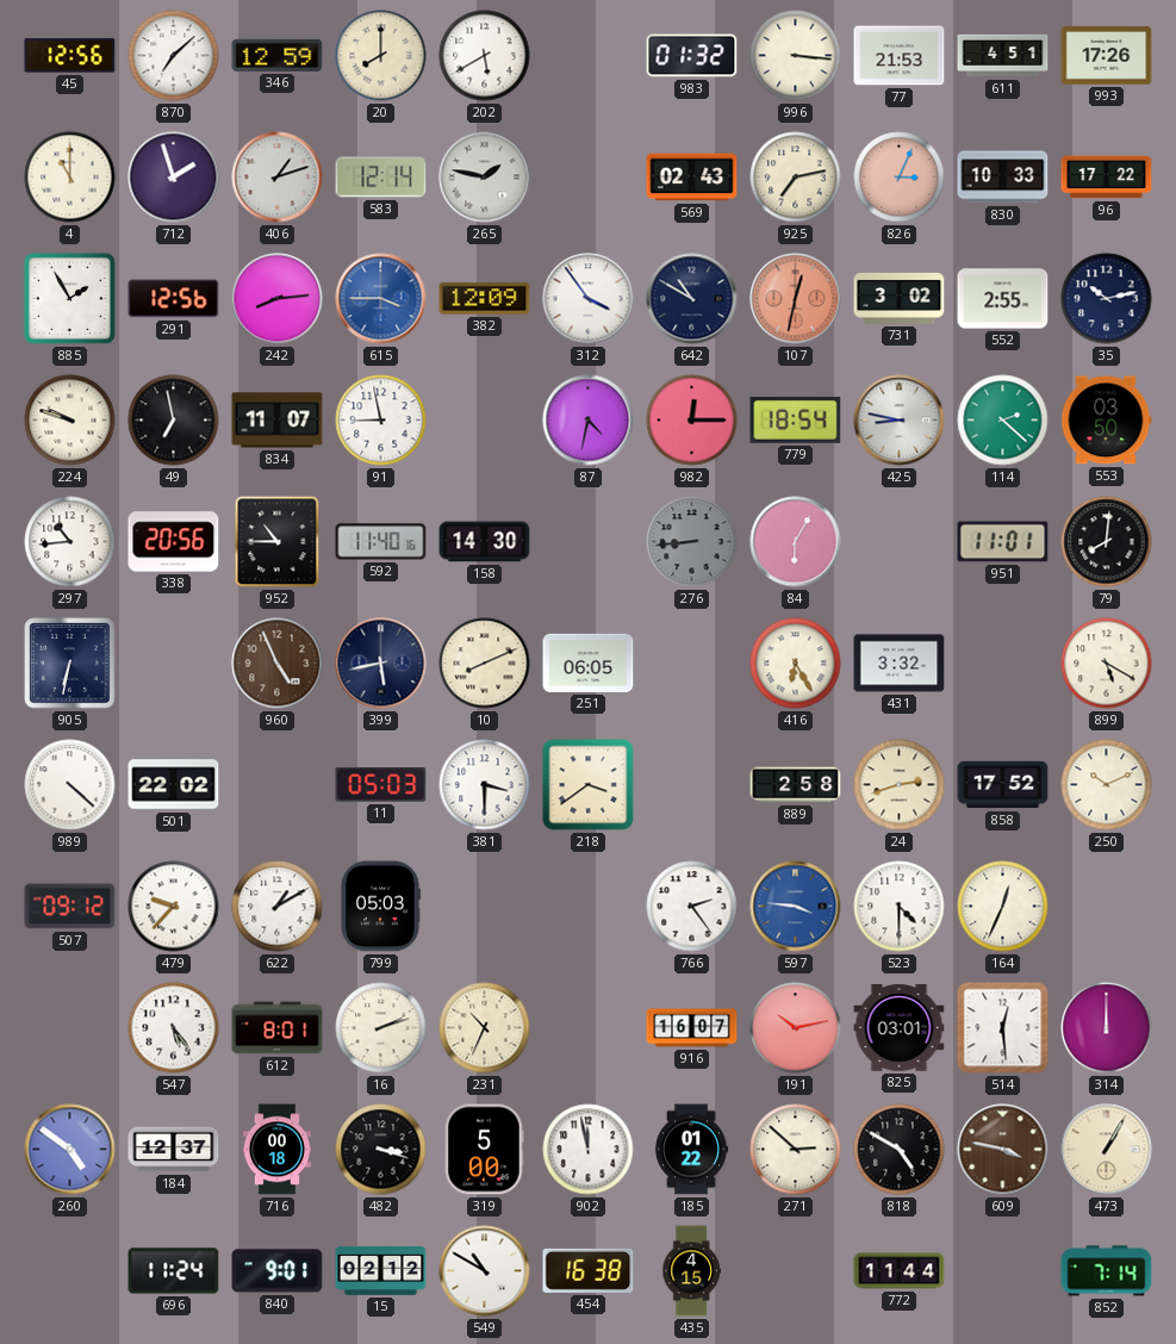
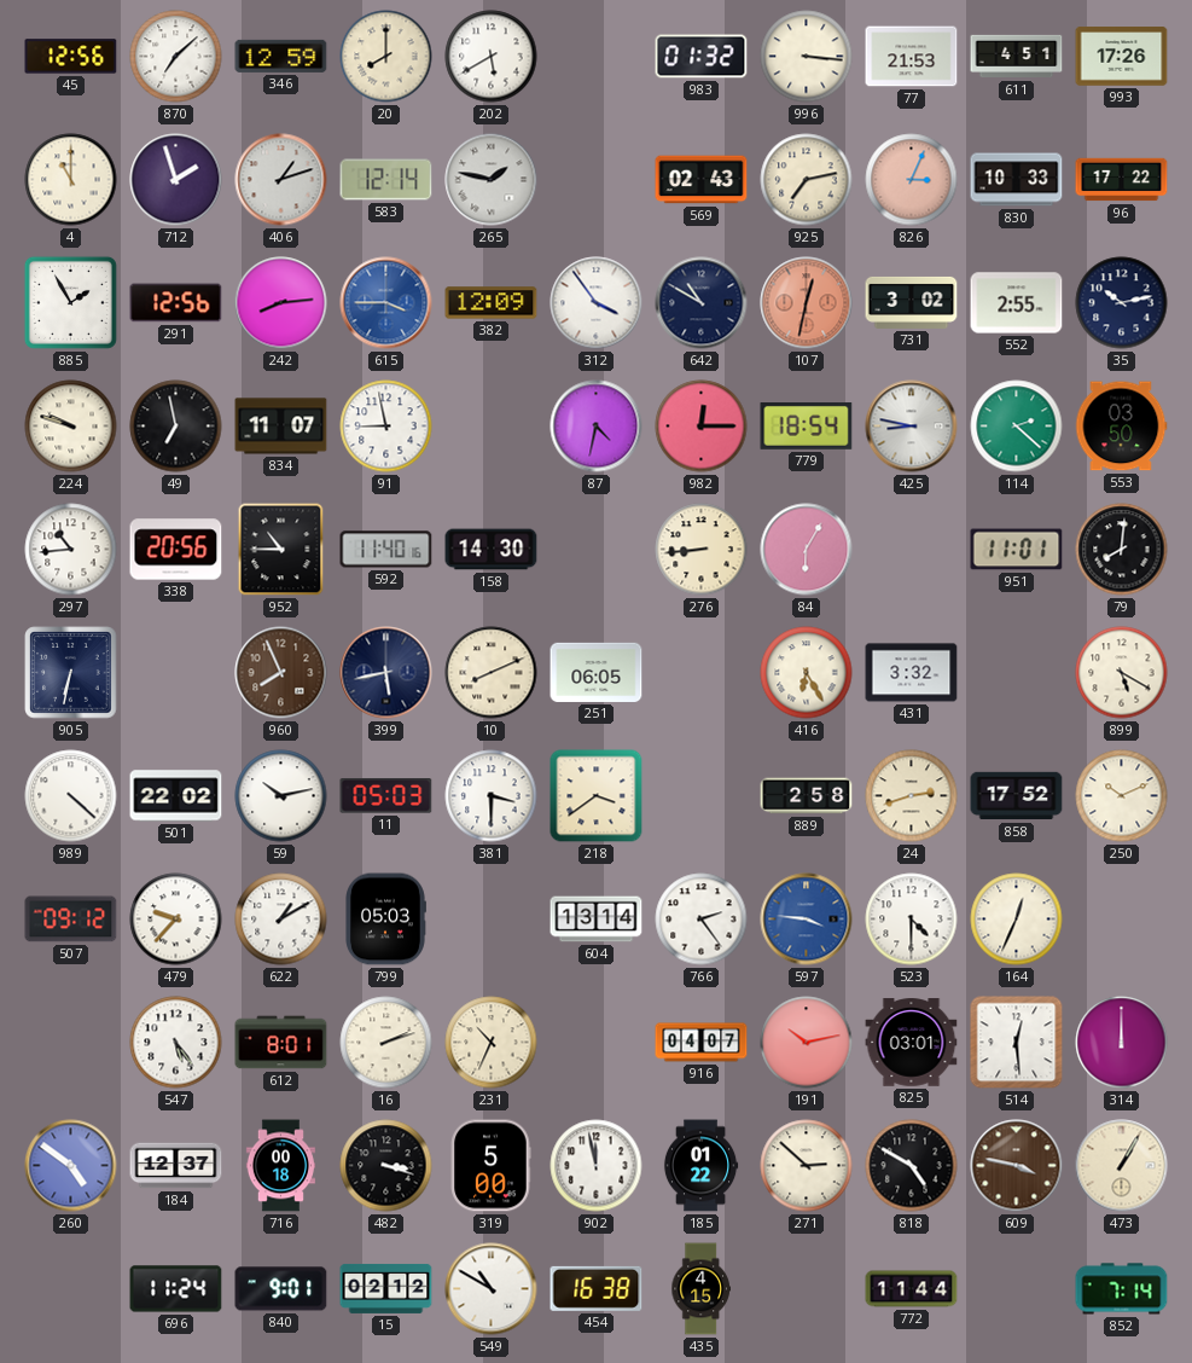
276 dial: grey -> cream (702, 550)
960: 4:56 -> 7:56 (281, 673)
59: none -> 10:13 (281, 796)
604: none -> 13:14 (597, 920)
916: 16:07 -> 04:07 (702, 1043)
